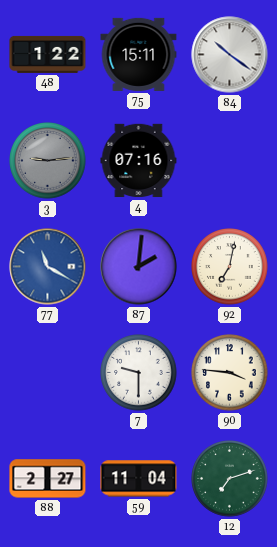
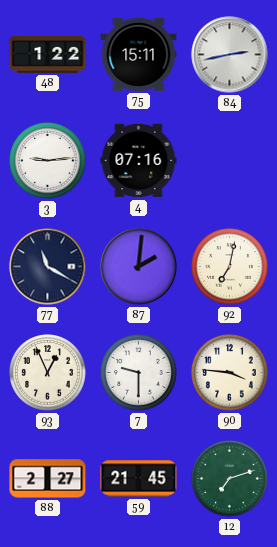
84: 10:21 -> 2:43 (230, 55)
3 dial: grey -> white (48, 161)
77 dial: blue -> navy (48, 267)
93: none -> 12:56 (48, 373)
59: 11:04 -> 21:45 (139, 479)
